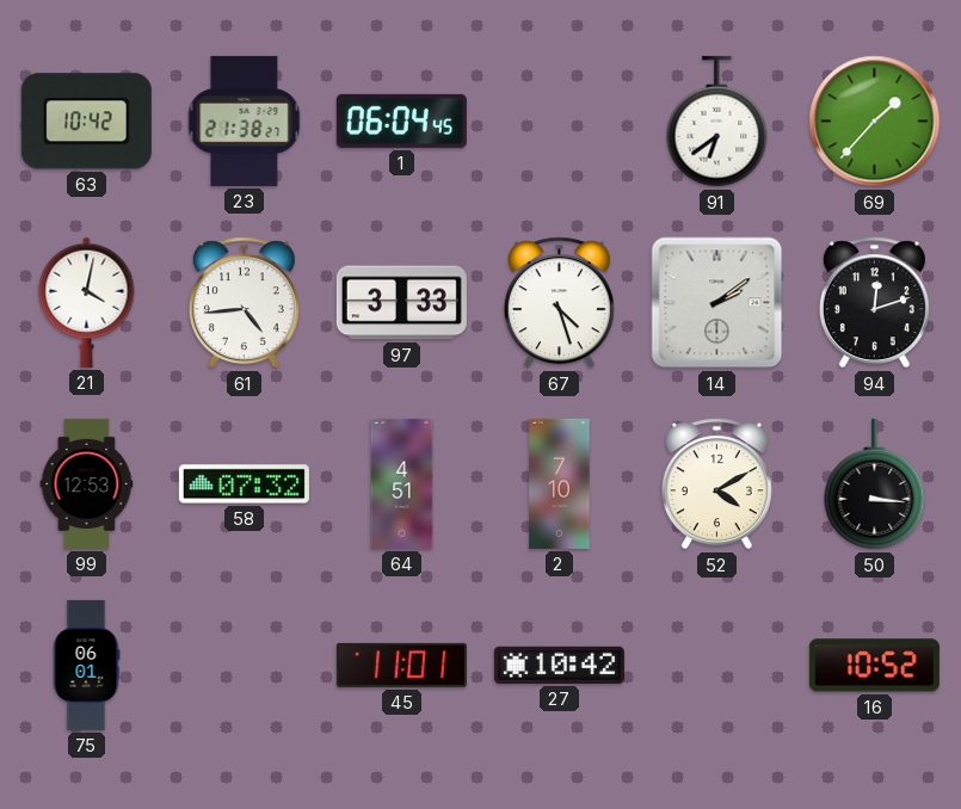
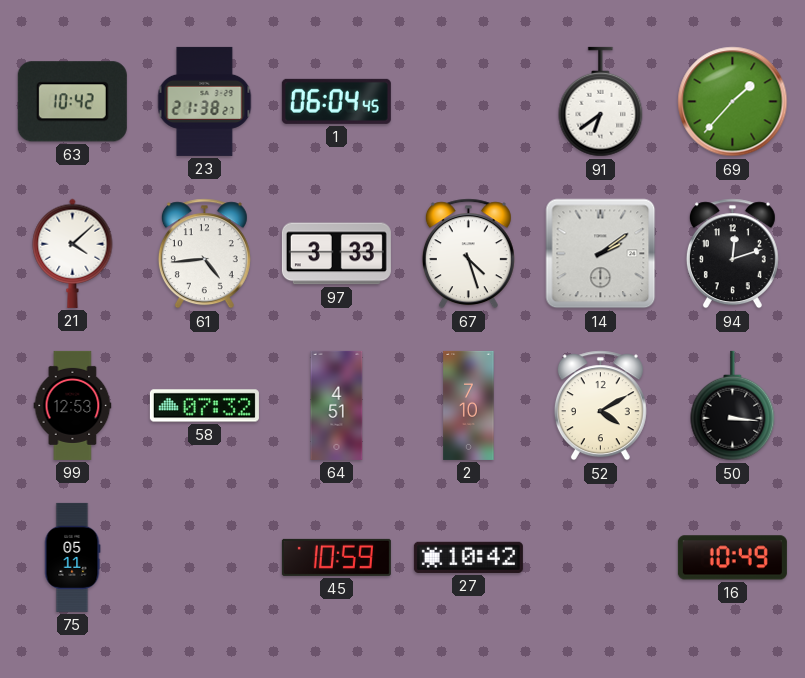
21: 4:02 -> 4:08 (73, 253)
75: 06:01 -> 05:11 (72, 557)
45: 11:01 -> 10:59 (336, 557)
16: 10:52 -> 10:49 (732, 558)
